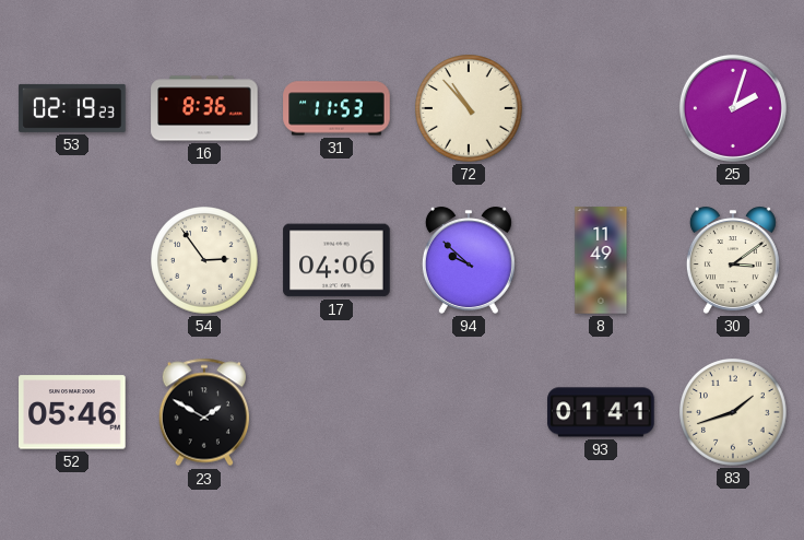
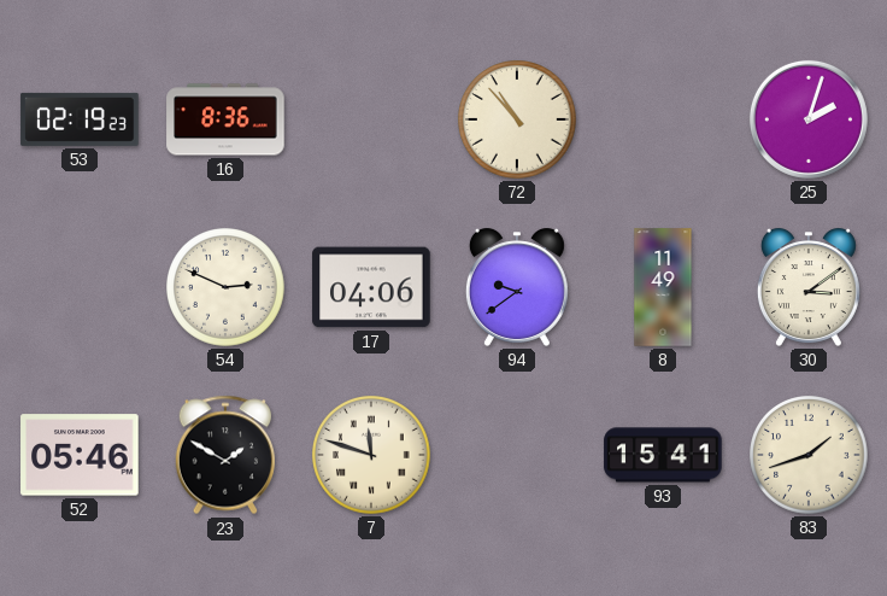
31: 11:53 -> none (336, 108)
54: 2:54 -> 2:49 (225, 287)
94: 9:52 -> 9:39 (517, 287)
7: none -> 11:48 (371, 455)
93: 01:41 -> 15:41 (663, 455)
